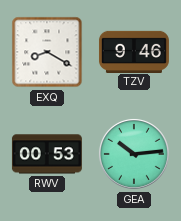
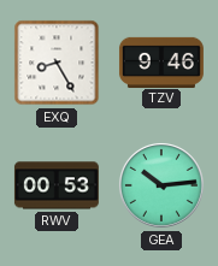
EXQ: 8:20 -> 8:25 (57, 63)
